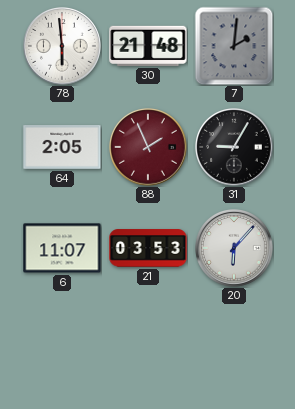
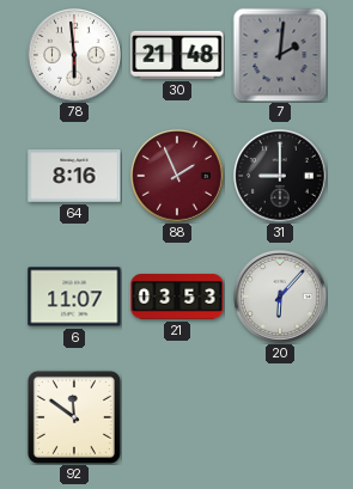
64: 2:05 -> 8:16 (74, 177)
31: 9:05 -> 9:00 (281, 177)
92: none -> 11:51 (74, 417)
